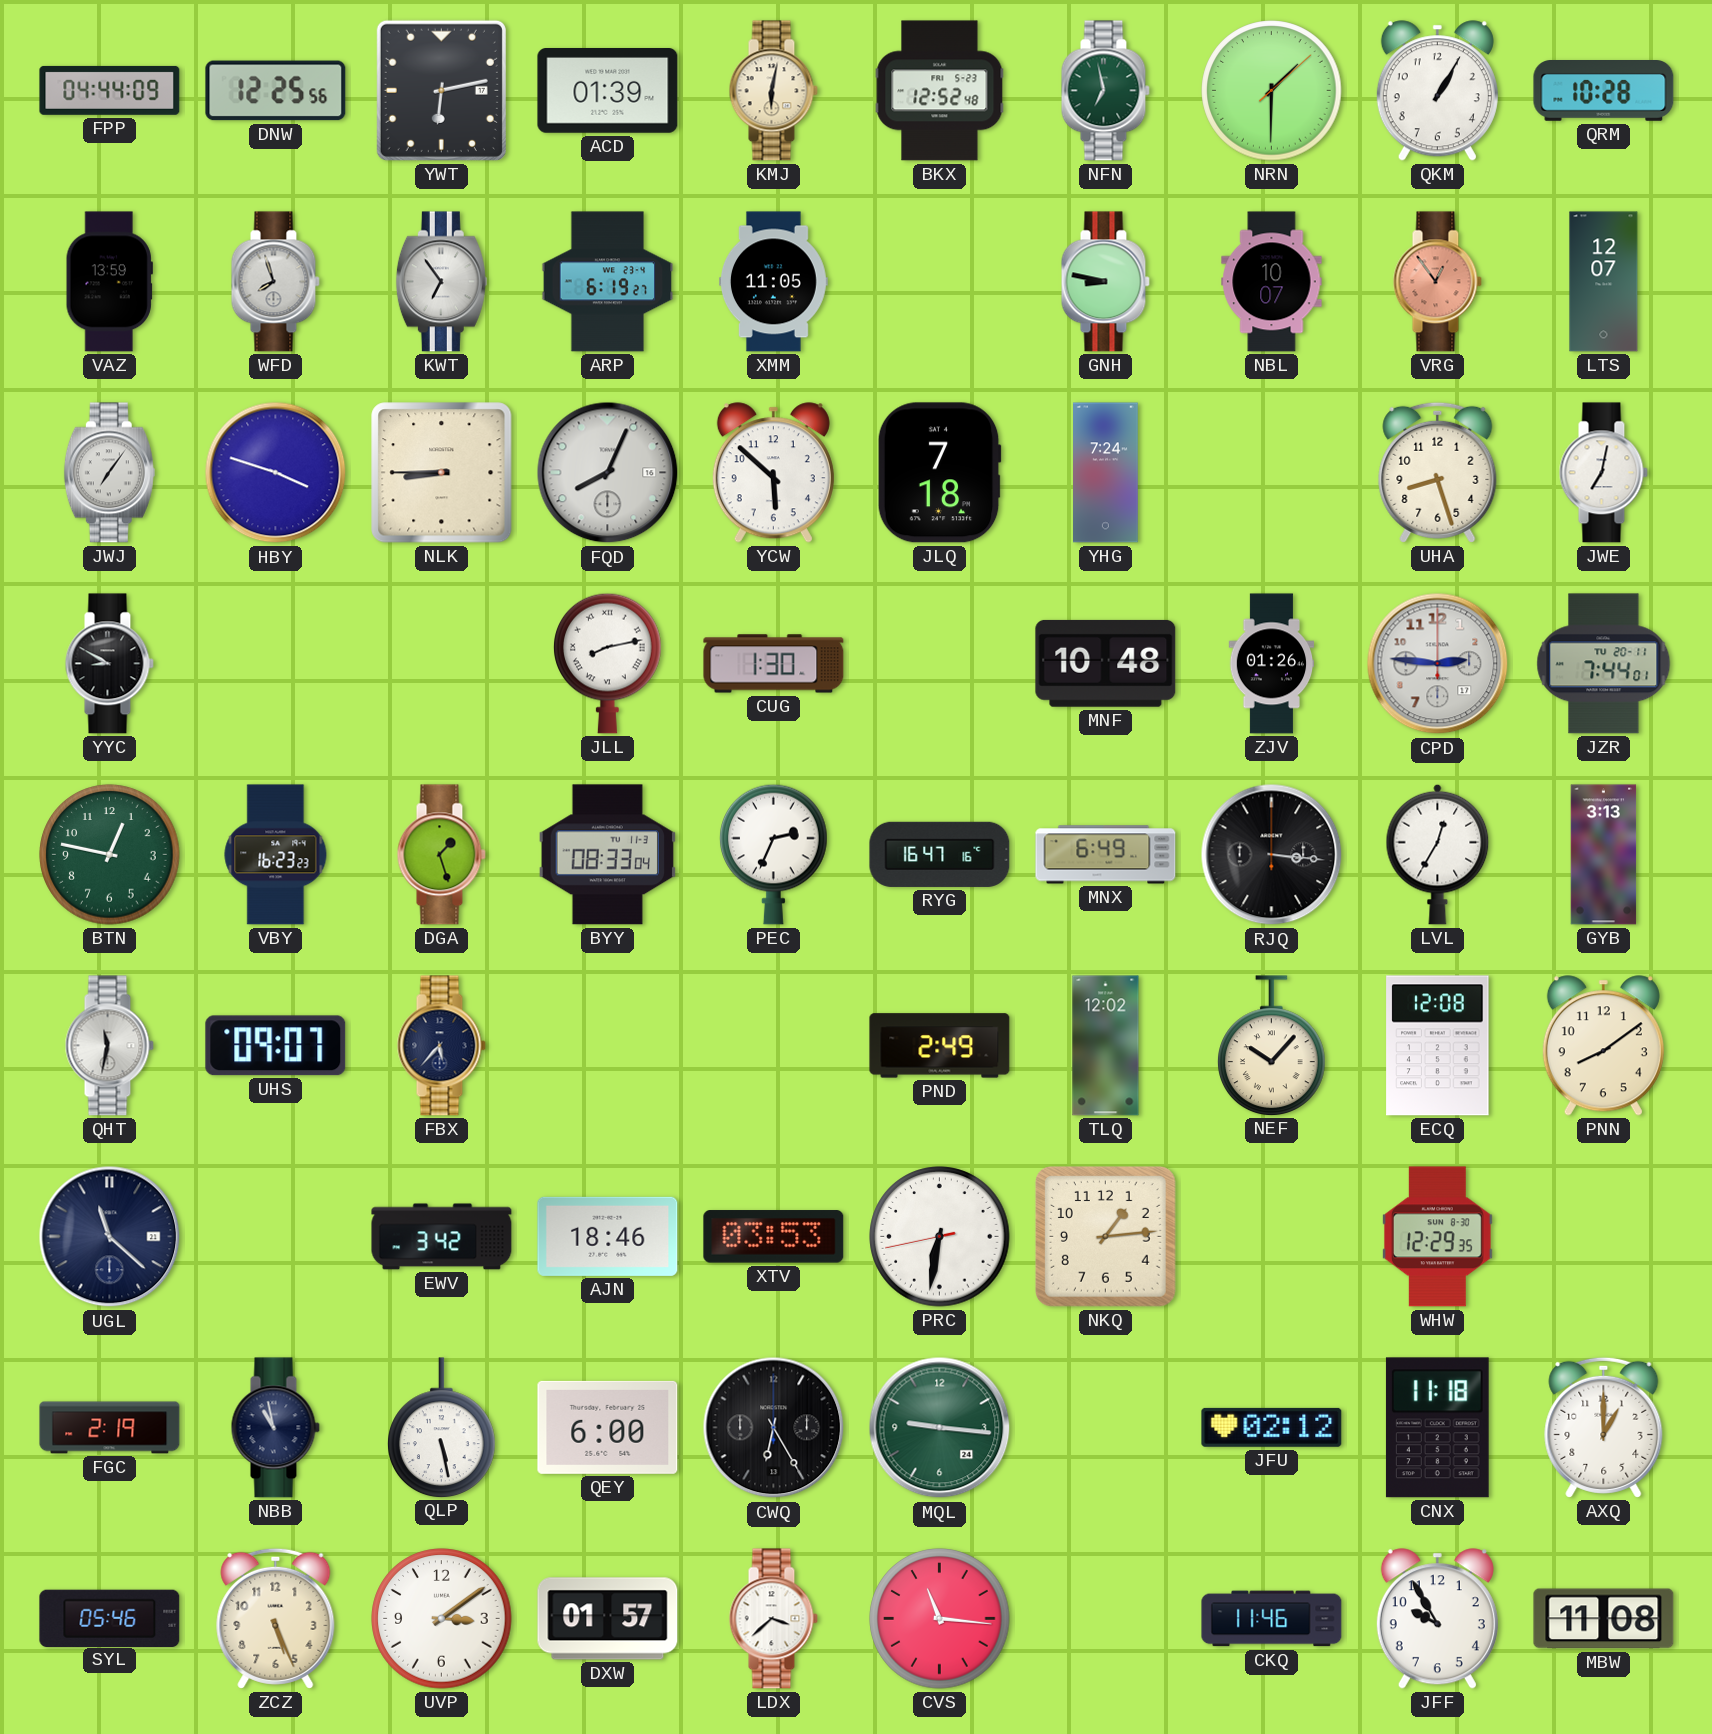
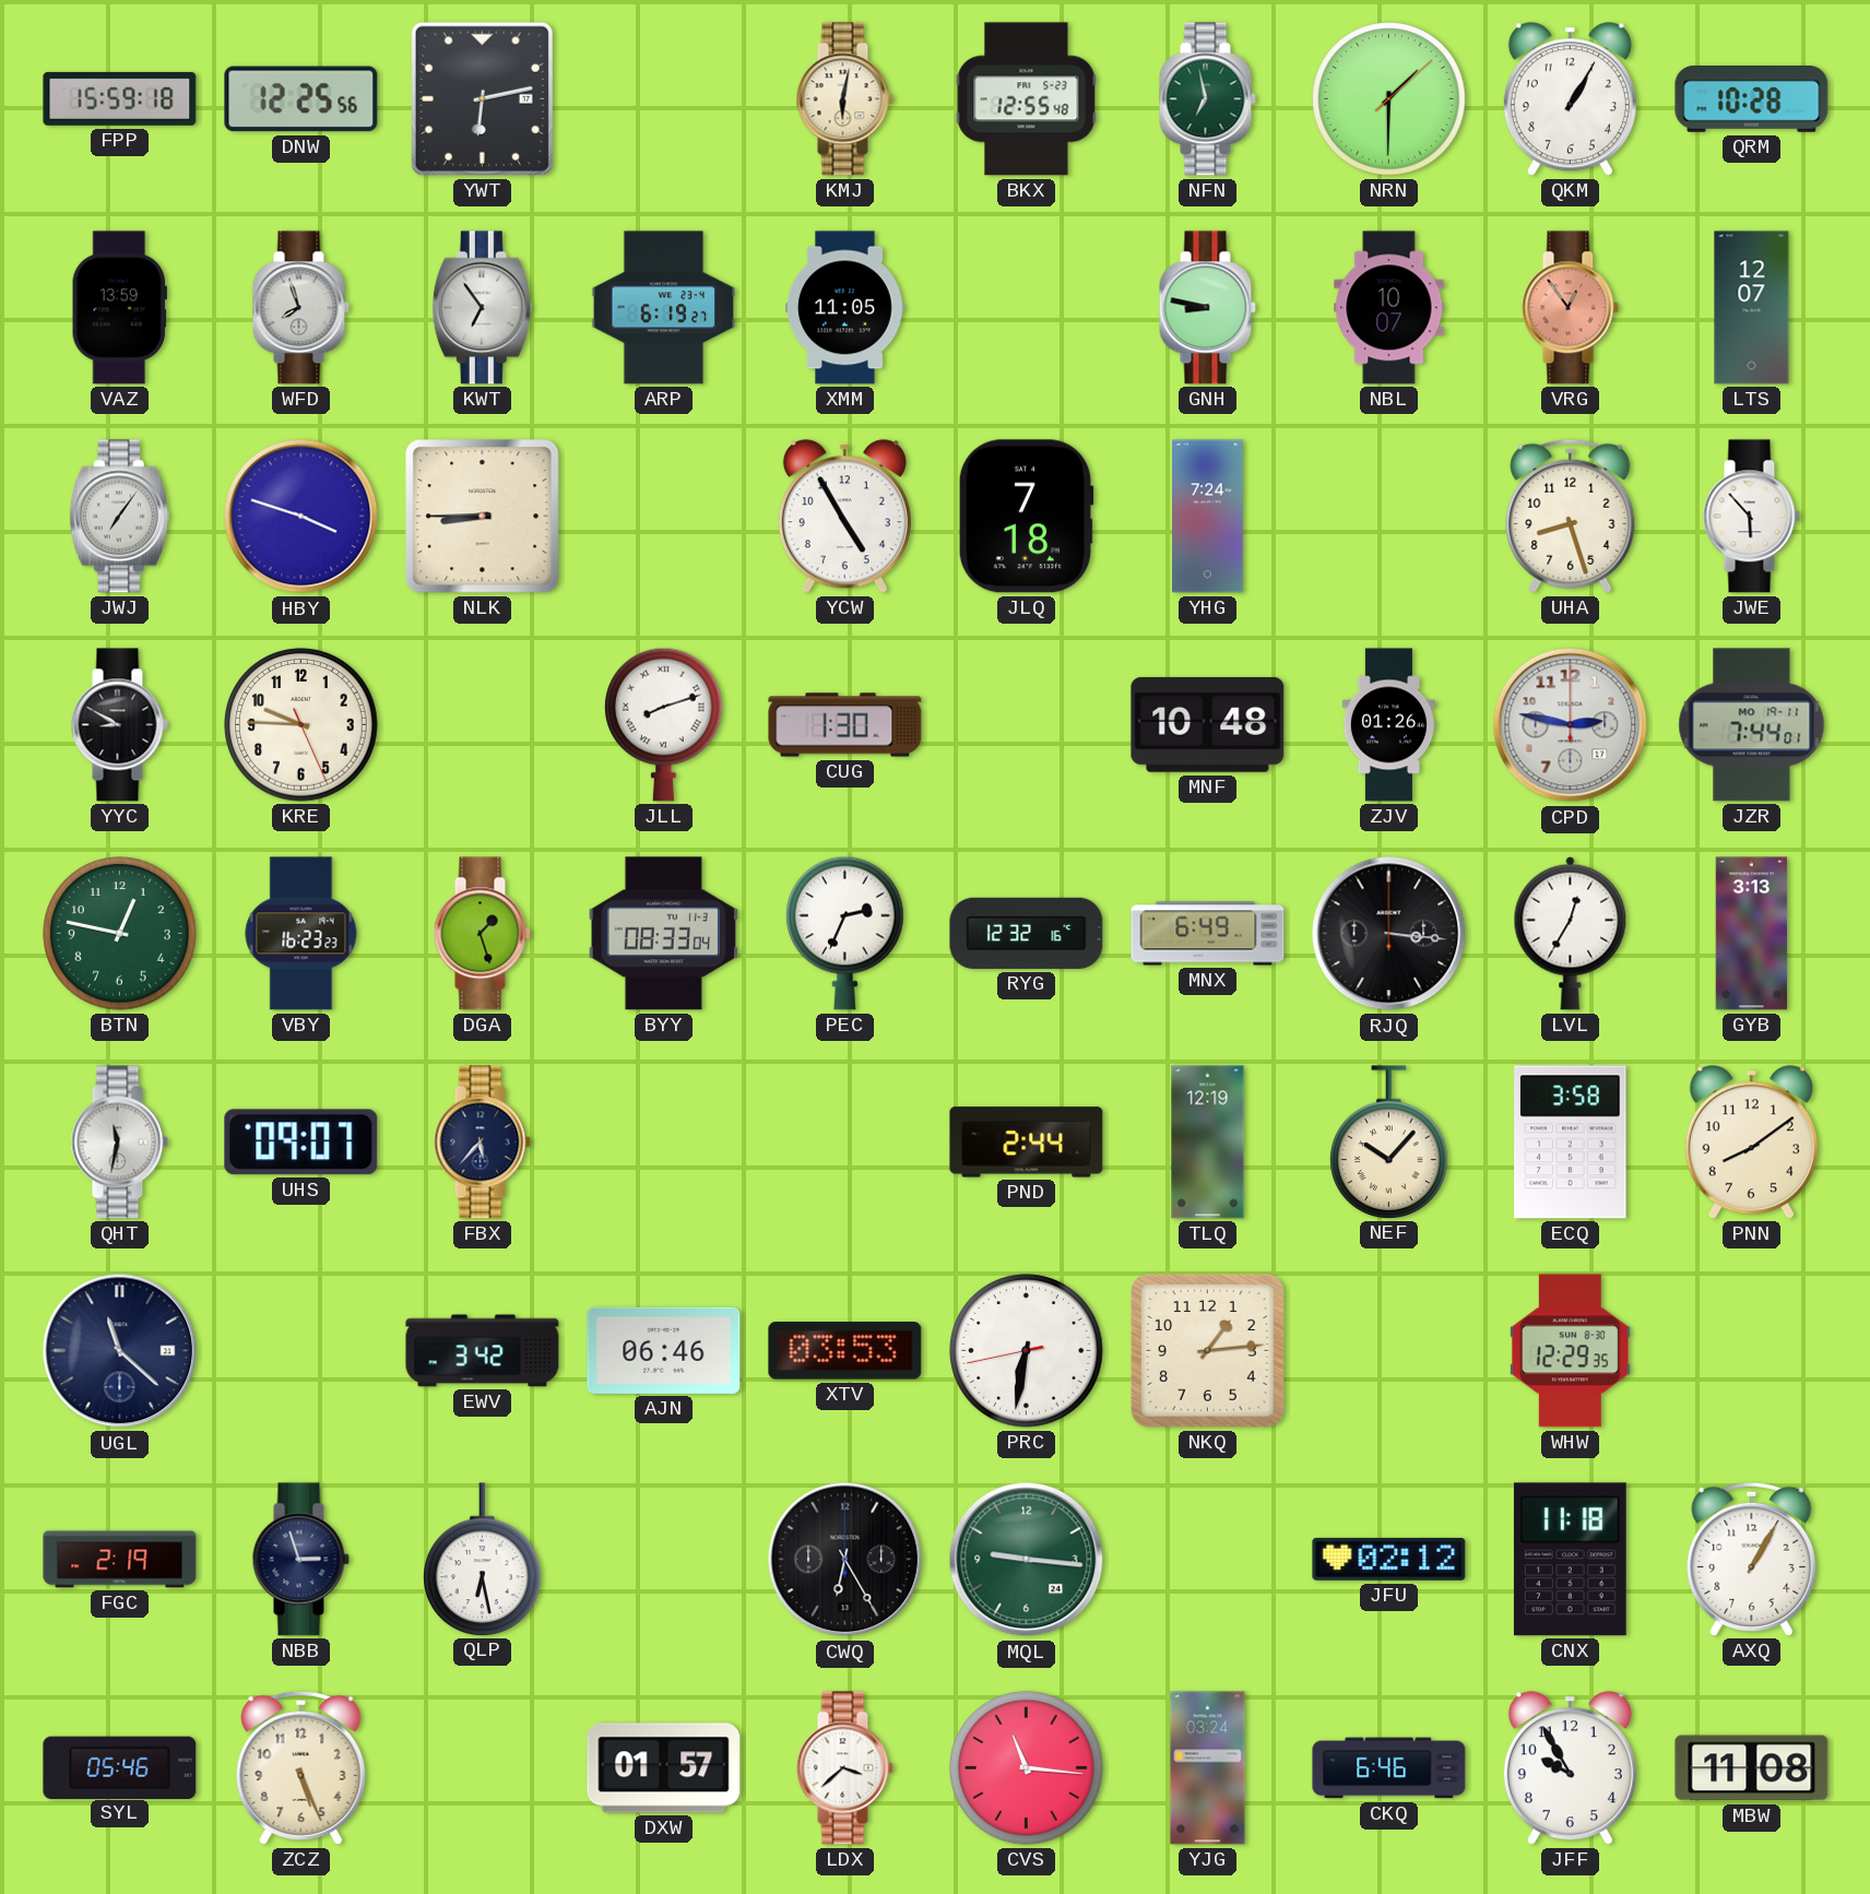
FPP: 04:44 -> 15:59 (120, 98)
ACD: 01:39 -> none (608, 91)
BKX: 12:52 -> 12:55 (1027, 99)
FQD: 8:04 -> none (608, 473)
YCW: 5:52 -> 4:55 (844, 517)
JWE: 7:02 -> 5:53 (1751, 517)
KRE: none -> 9:45 (301, 725)
JLL: 8:13 -> 8:12 (664, 724)
CPD: 2:46 -> 2:47 (1571, 725)
JZR date: TU 20-11 -> MO 19-11 (1752, 725)
RYG: 16:47 -> 12:32 (1027, 933)
PND: 2:49 -> 2:44 (1027, 1143)
TLQ: 12:02 -> 12:19 (1208, 1143)
ECQ: 12:08 -> 3:58 (1571, 1143)
AJN: 18:46 -> 06:46 (664, 1350)
NBB: 10:58 -> 2:57 (300, 1560)
QLP: 5:28 -> 6:28 (483, 1559)
QEY: 6:00 -> none (608, 1427)
AXQ: 1:00 -> 1:05 (1752, 1559)
UVP: 3:09 -> none (442, 1619)
YJG: none -> 03:24 (1208, 1768)
CKQ: 11:46 -> 6:46 (1389, 1768)
